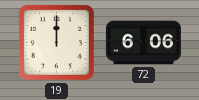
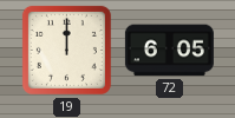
72: 6:06 -> 6:05 (169, 51)
